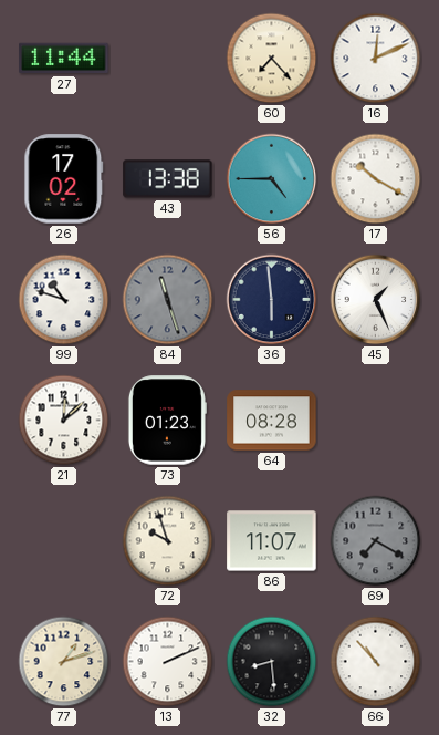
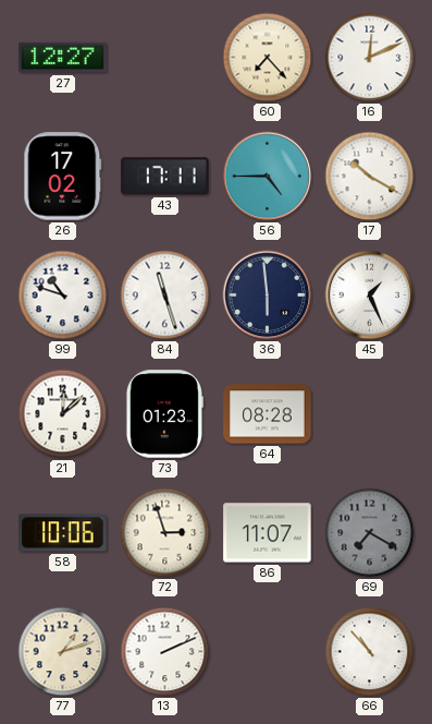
27: 11:44 -> 12:27 (63, 58)
43: 13:38 -> 17:11 (165, 177)
84 dial: grey -> white (165, 295)
58: none -> 10:06 (63, 533)
72: 9:57 -> 2:57 (165, 533)
32: 8:29 -> none (272, 662)
